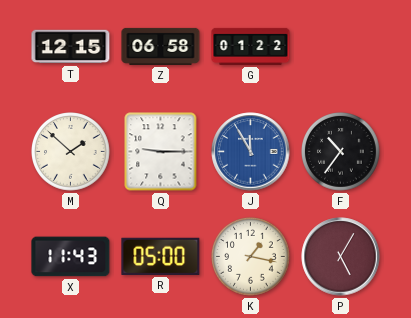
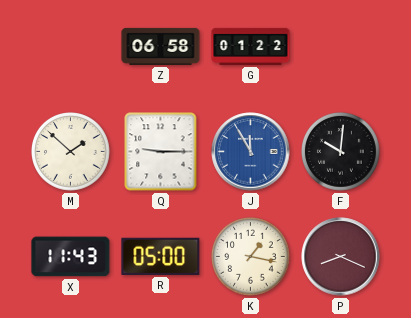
T: 12:15 -> none (71, 47)
F: 10:36 -> 10:01 (341, 152)
P: 5:05 -> 8:19 (341, 257)
